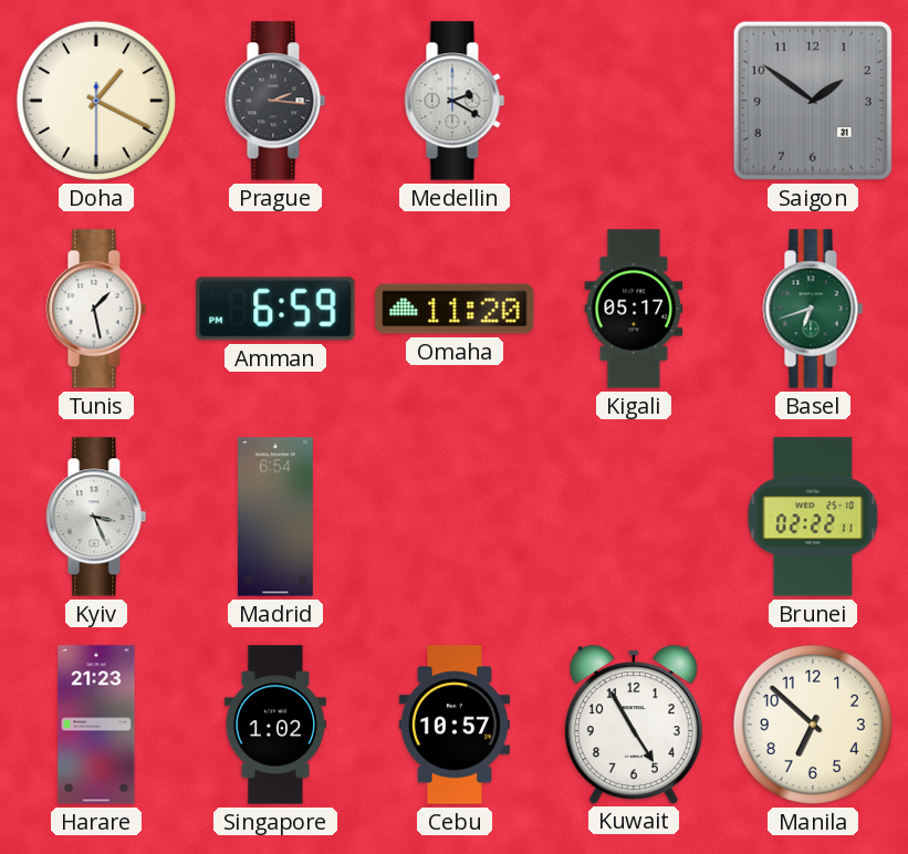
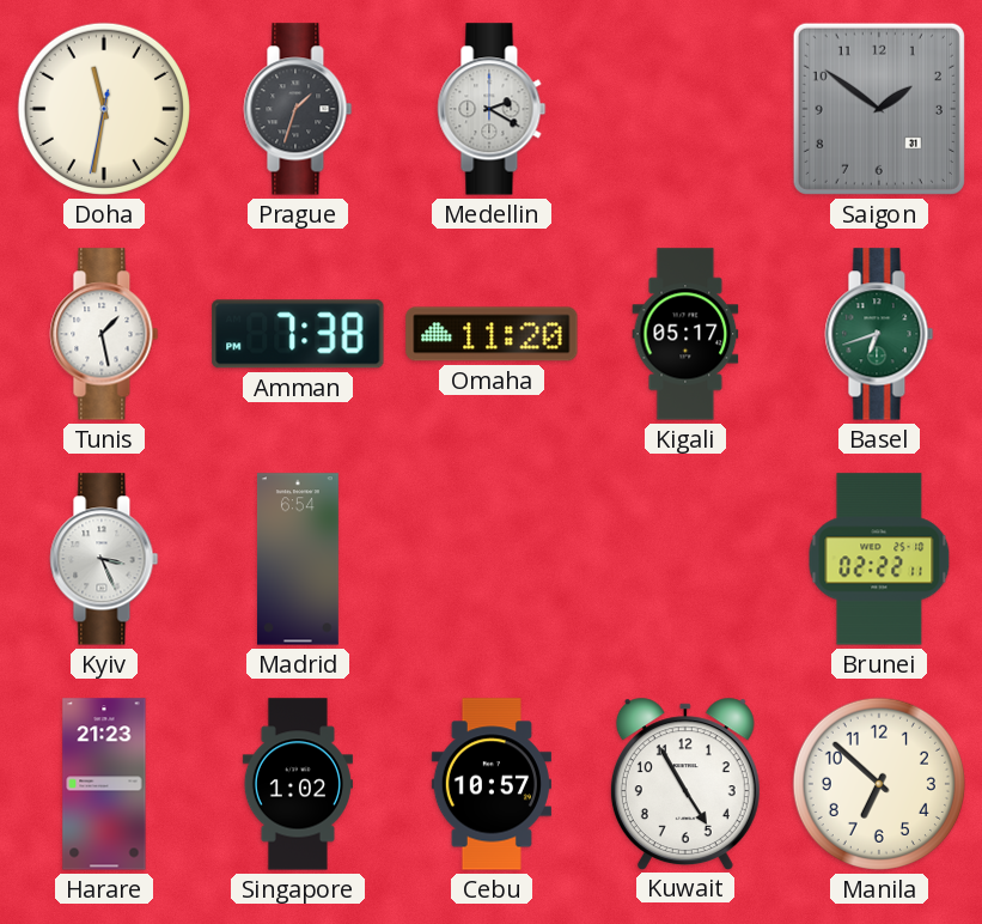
Doha: 1:19 -> 11:31 (104, 109)
Prague: 2:16 -> 1:33 (298, 109)
Amman: 6:59 -> 7:38 (298, 334)
